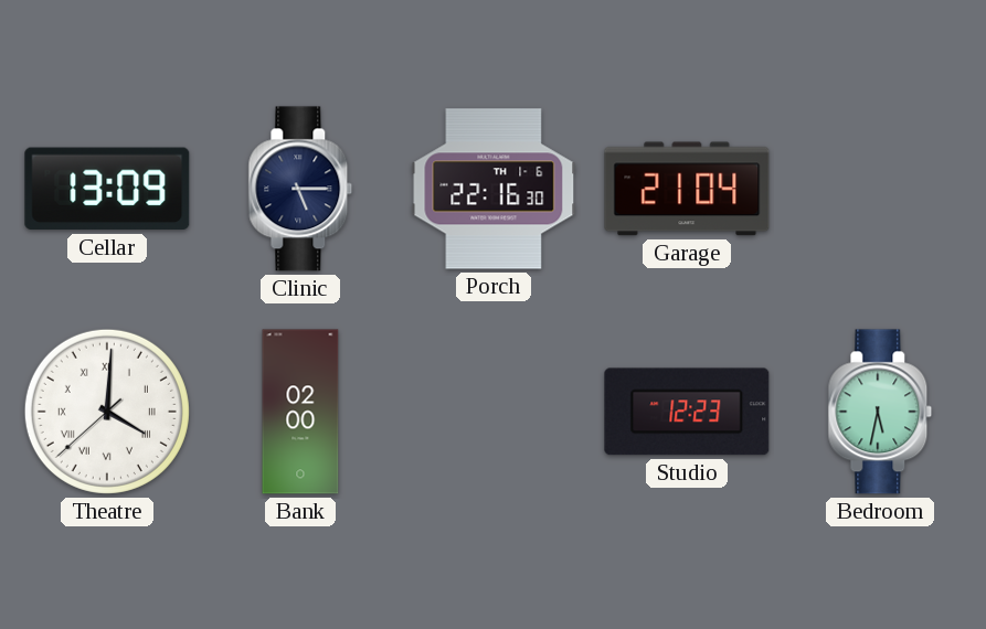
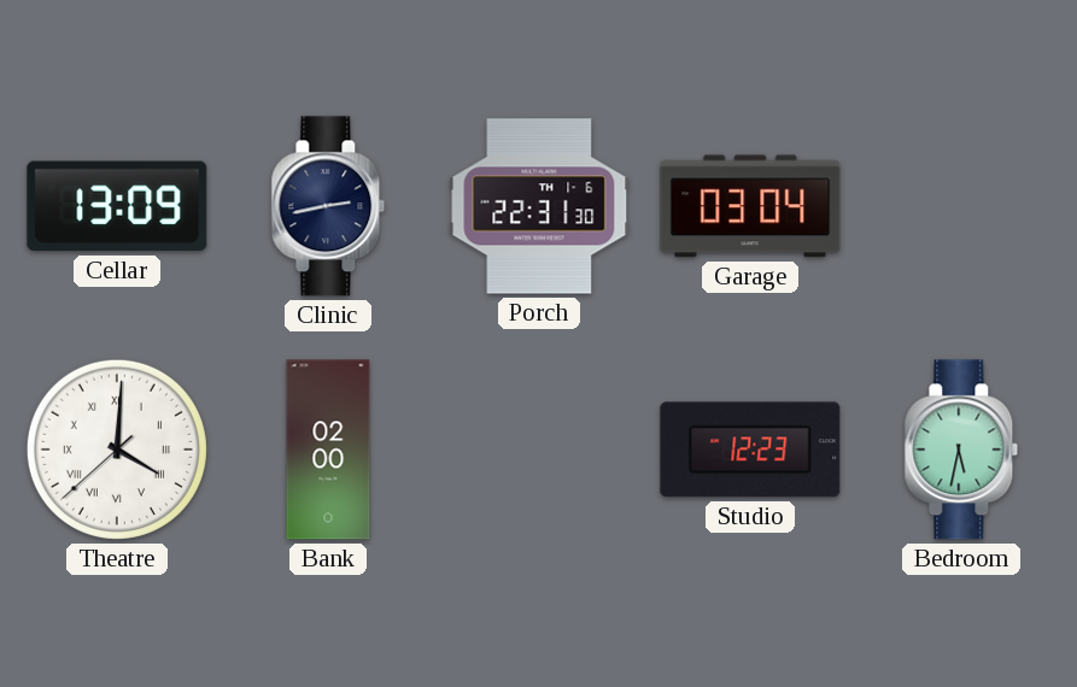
Clinic: 5:15 -> 2:43 (328, 206)
Porch: 22:16 -> 22:31 (539, 206)
Garage: 21:04 -> 03:04 (750, 206)
